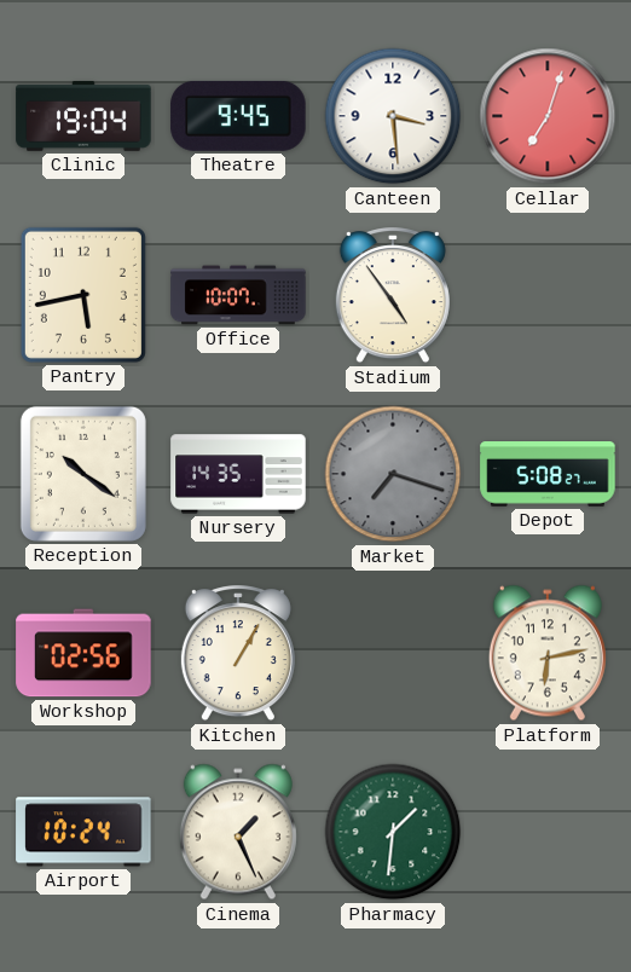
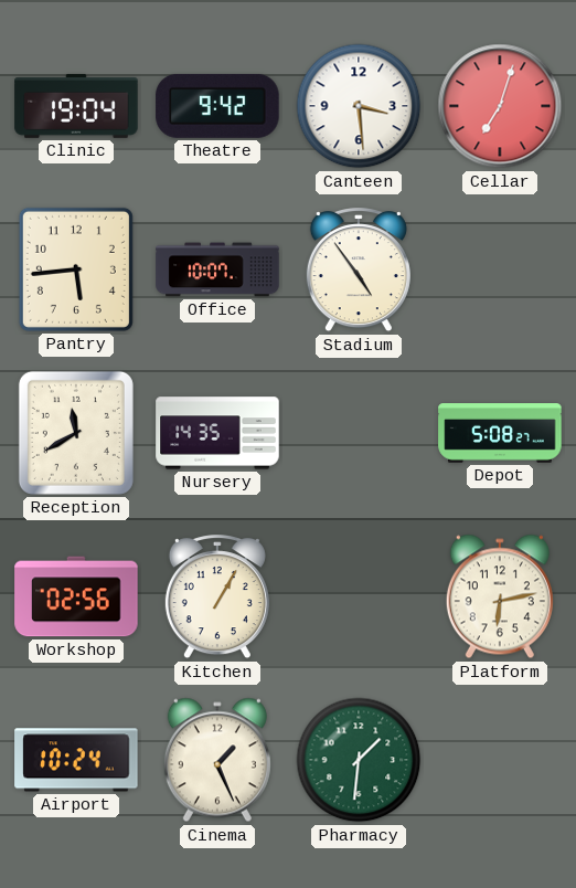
Theatre: 9:45 -> 9:42 (217, 106)
Pantry: 5:43 -> 5:44 (76, 269)
Reception: 10:21 -> 11:40 (76, 433)
Market: 7:18 -> none (393, 474)
